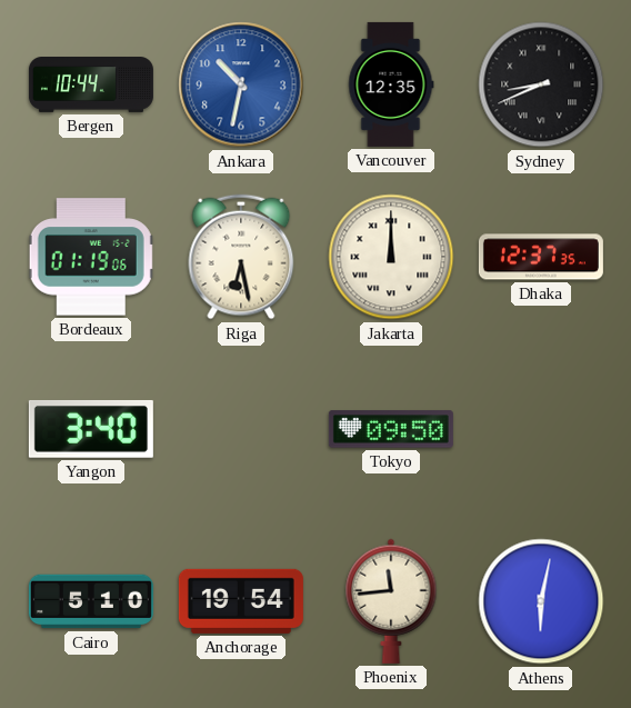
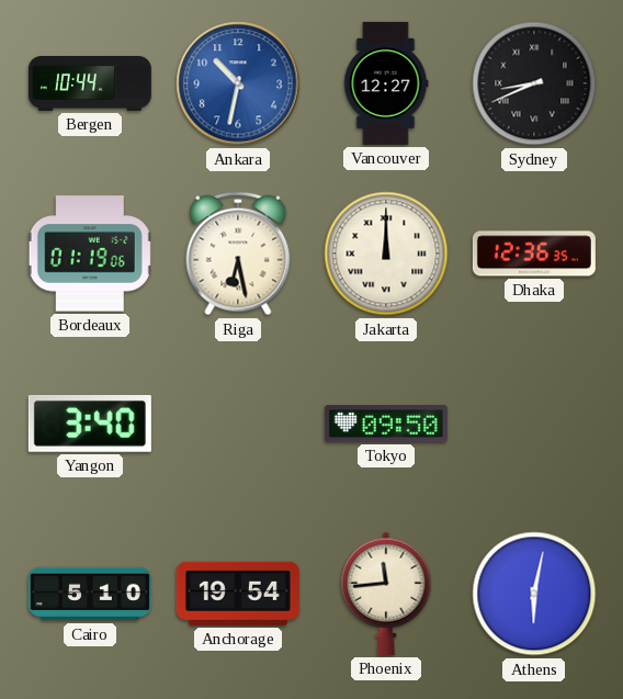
Vancouver: 12:35 -> 12:27 (386, 83)
Dhaka: 12:37 -> 12:36 (534, 253)
